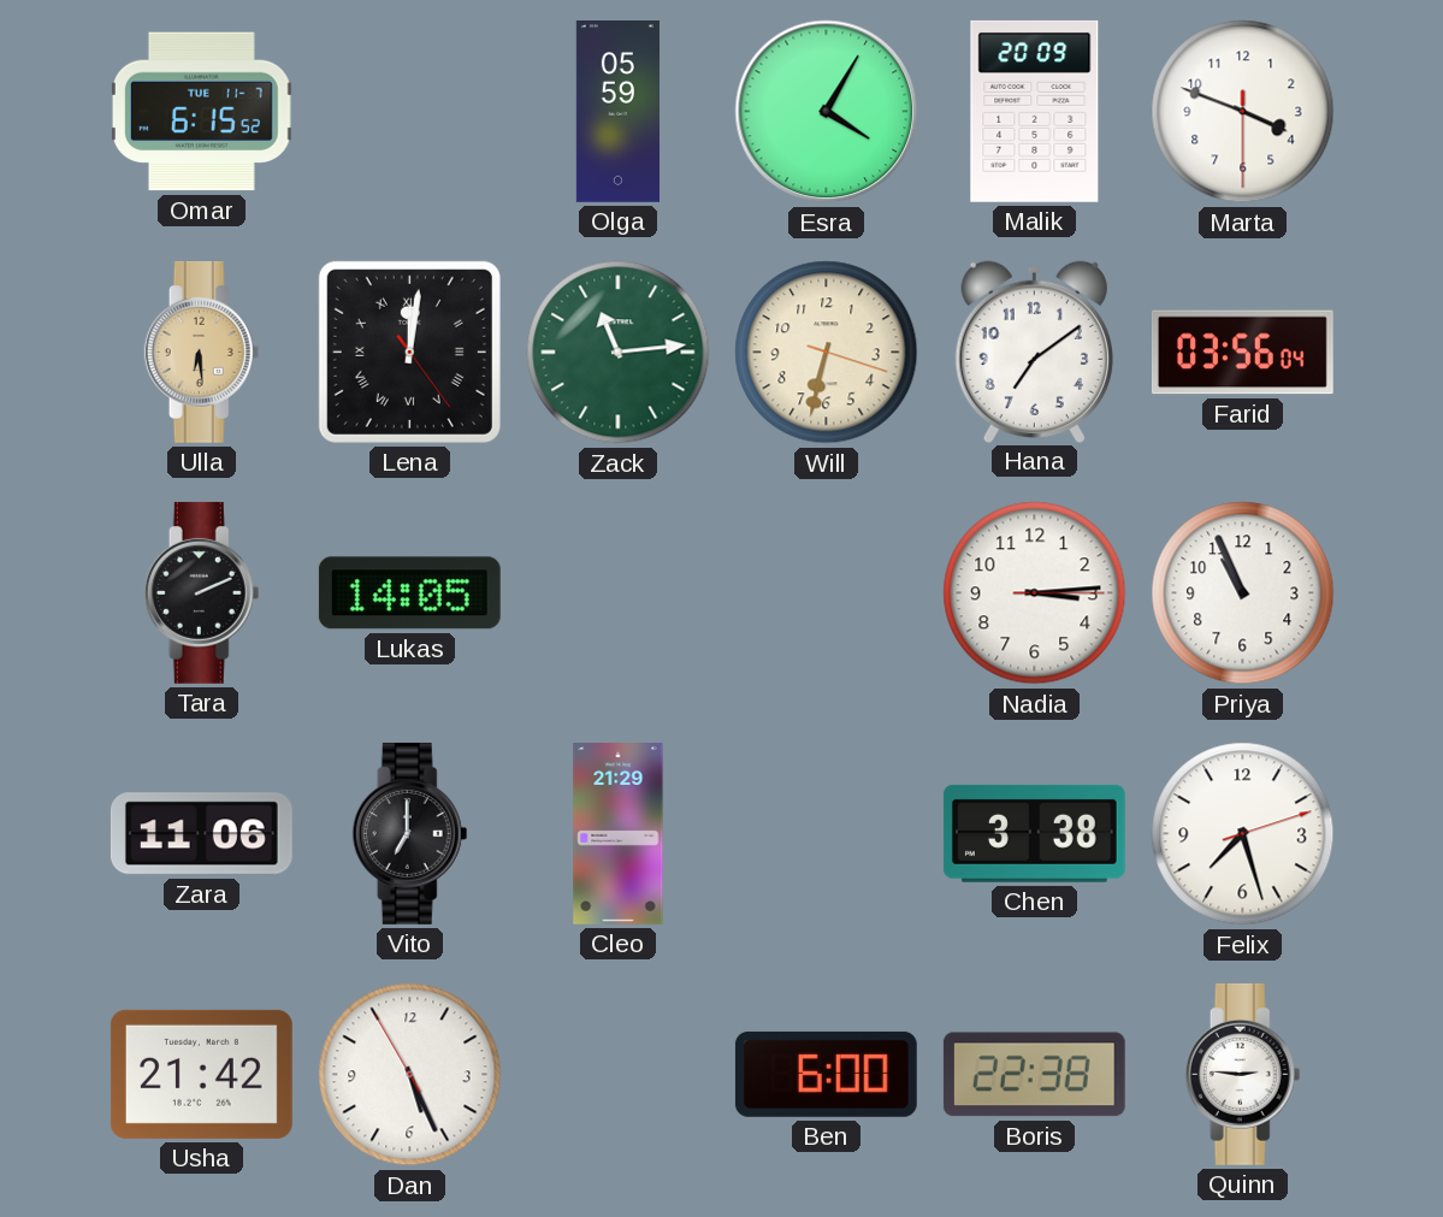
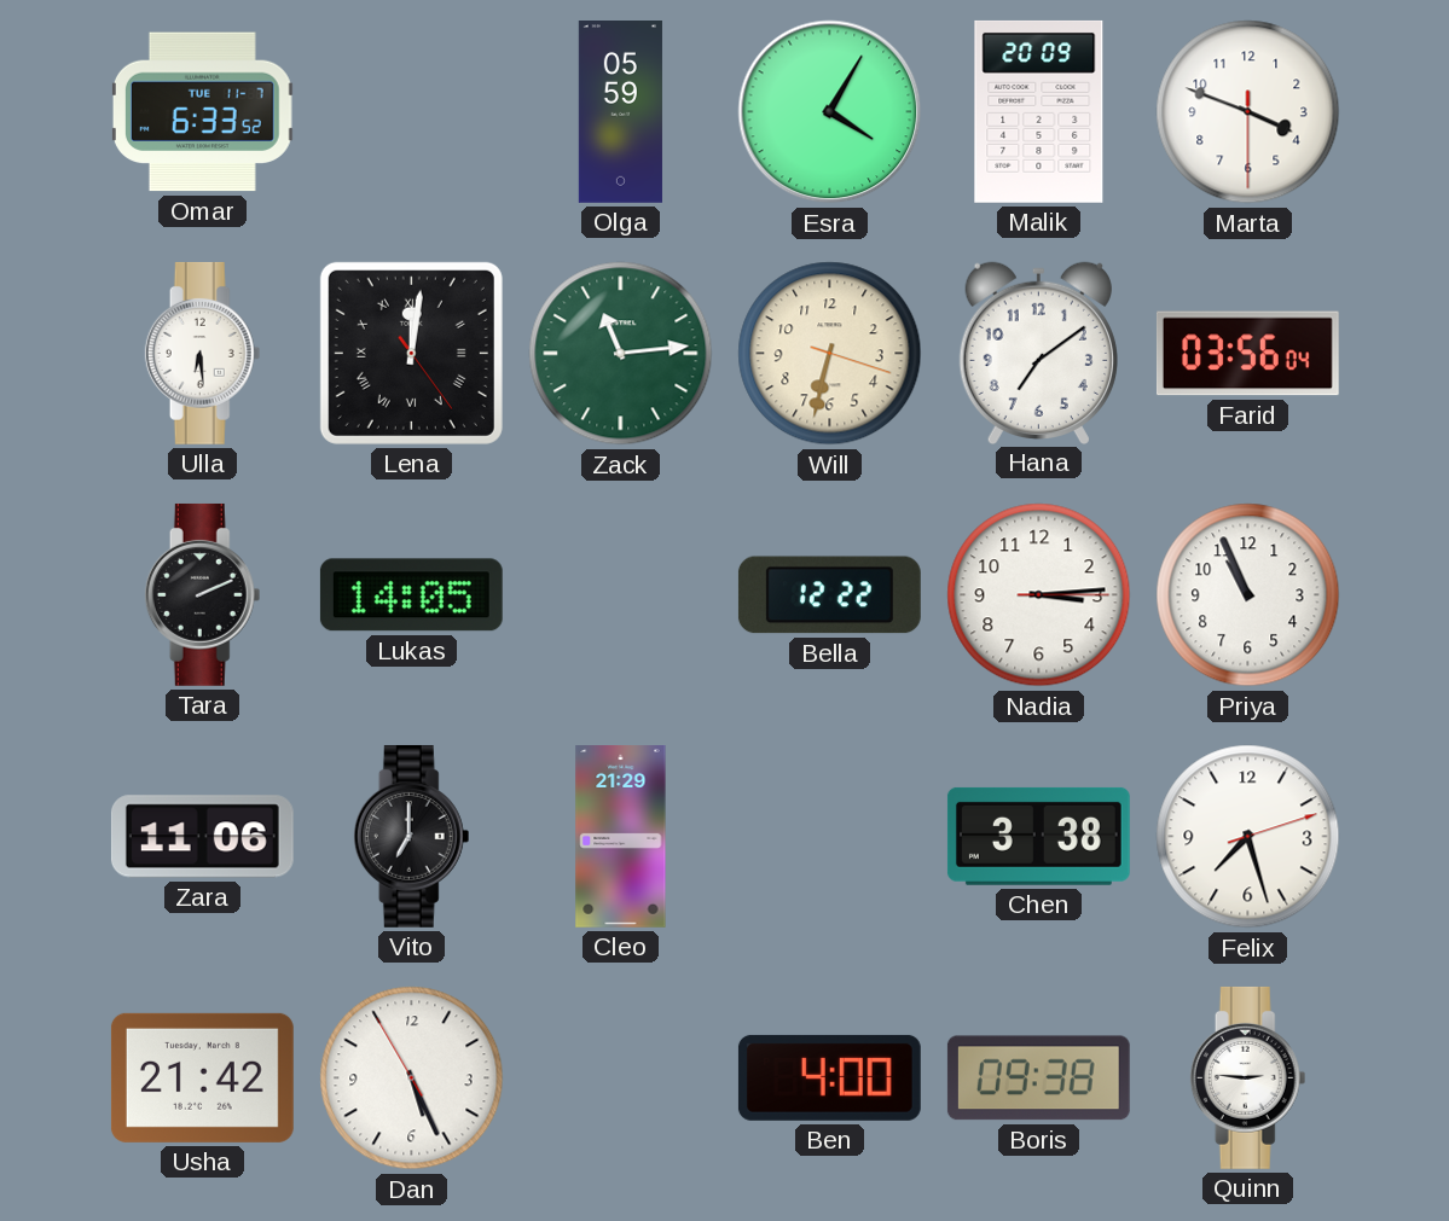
Omar: 6:15 -> 6:33 (202, 112)
Ulla dial: champagne -> white (203, 353)
Bella: none -> 12:22 (829, 595)
Ben: 6:00 -> 4:00 (829, 1077)
Boris: 22:38 -> 09:38 (1038, 1078)
